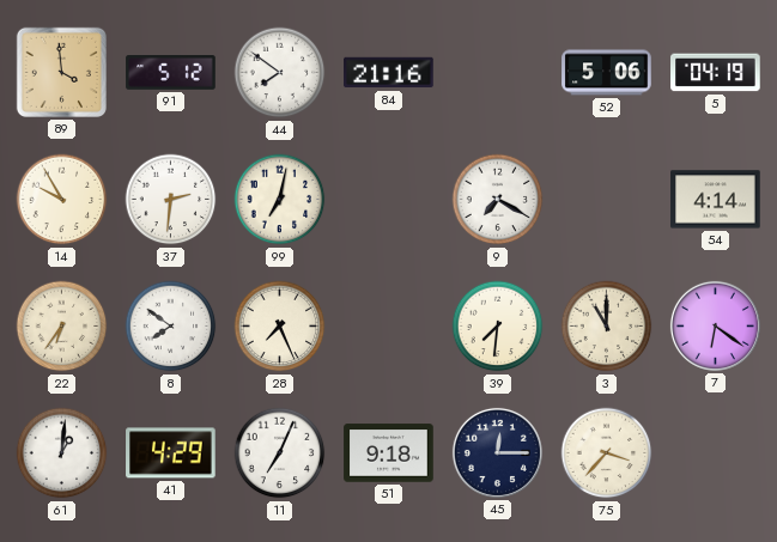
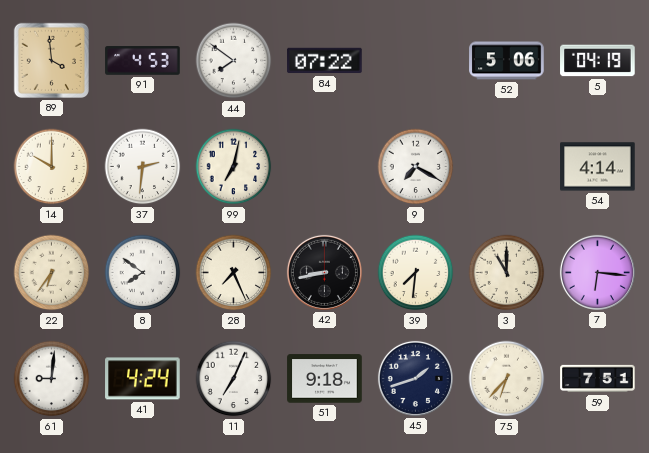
91: 5:12 -> 4:53 (143, 61)
84: 21:16 -> 07:22 (325, 61)
14: 9:55 -> 10:00 (52, 167)
42: none -> 8:43 (324, 272)
7: 6:21 -> 6:16 (597, 272)
61: 1:01 -> 9:01 (52, 379)
41: 4:29 -> 4:24 (143, 379)
45: 12:15 -> 1:42 (415, 378)
75: 3:37 -> 6:37 (507, 379)
59: none -> 7:51 (598, 379)
